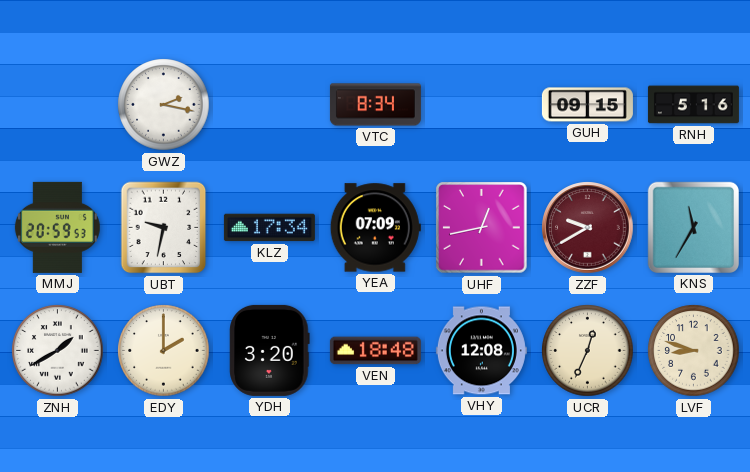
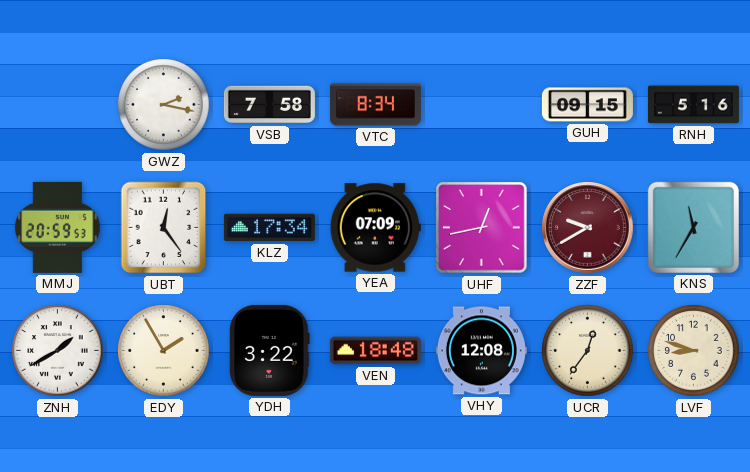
VSB: none -> 7:58 (269, 105)
UBT: 9:32 -> 12:24 (164, 228)
EDY: 2:00 -> 1:55 (164, 351)
YDH: 3:20 -> 3:22 (270, 350)
UCR: 12:34 -> 12:36 (588, 351)
